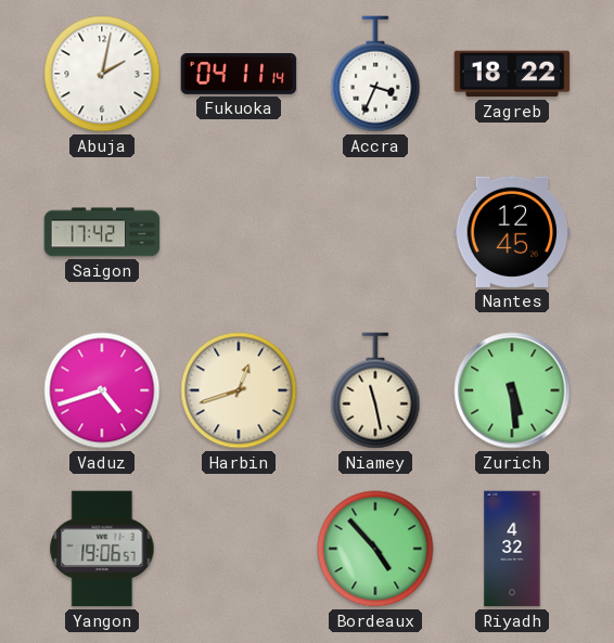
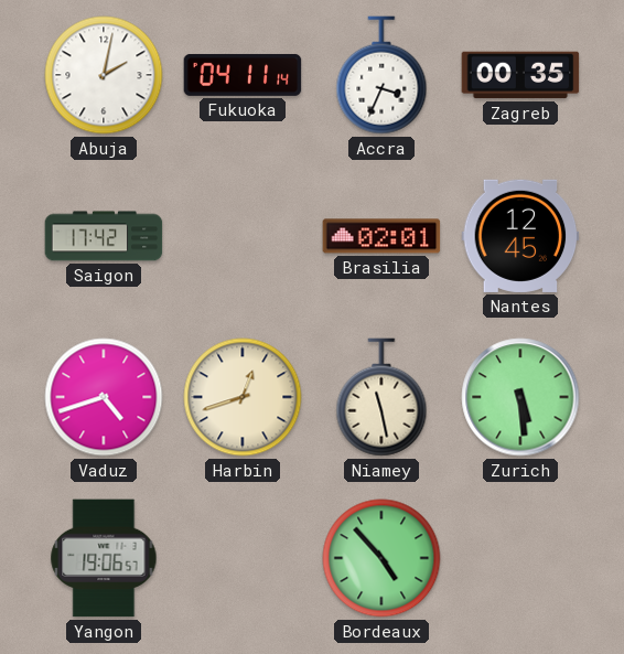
Zagreb: 18:22 -> 00:35 (520, 75)
Brasilia: none -> 02:01 (381, 236)
Riyadh: 4:32 -> none (512, 549)
